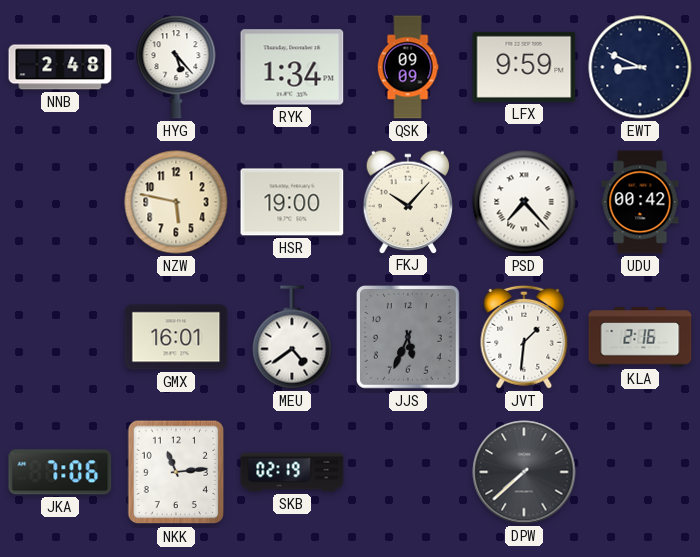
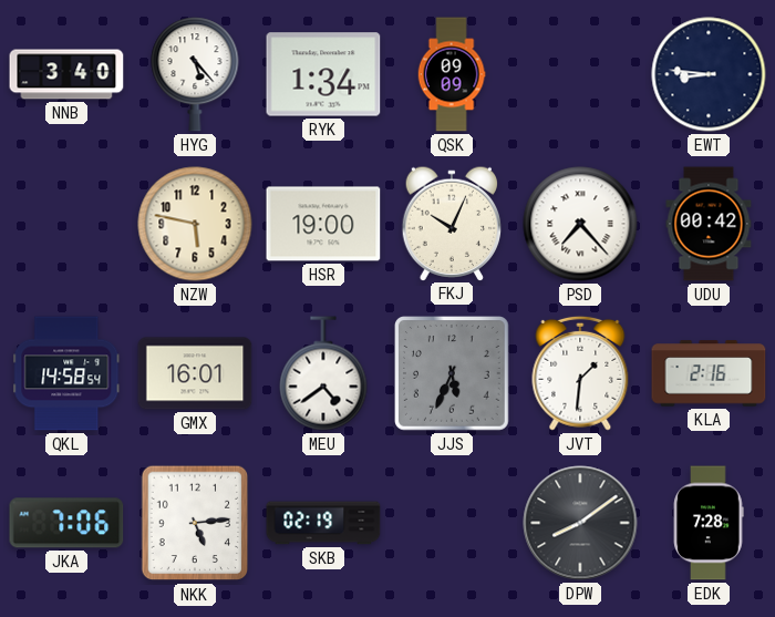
NNB: 2:48 -> 3:40 (66, 74)
LFX: 9:59 -> none (524, 67)
EWT: 8:49 -> 8:46 (709, 74)
FKJ: 10:07 -> 10:04 (452, 223)
QKL: none -> 14:58 (66, 373)
NKK: 11:14 -> 5:14 (195, 523)
DPW: 7:38 -> 8:09 (580, 523)
EDK: none -> 7:28 (709, 523)
